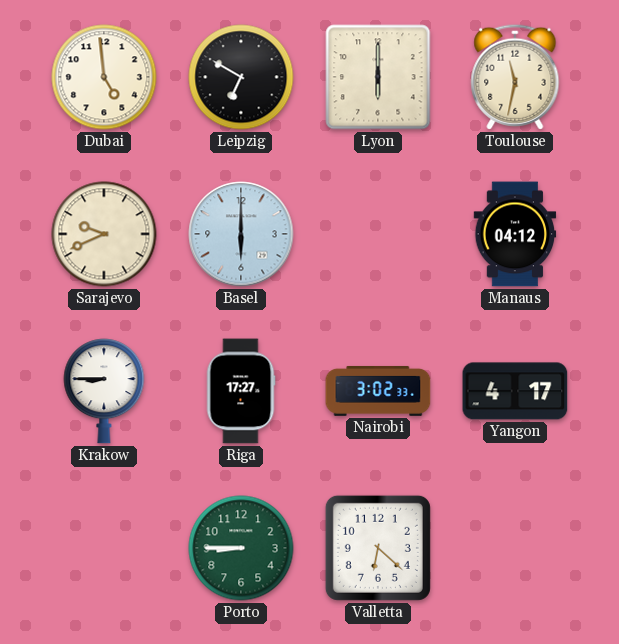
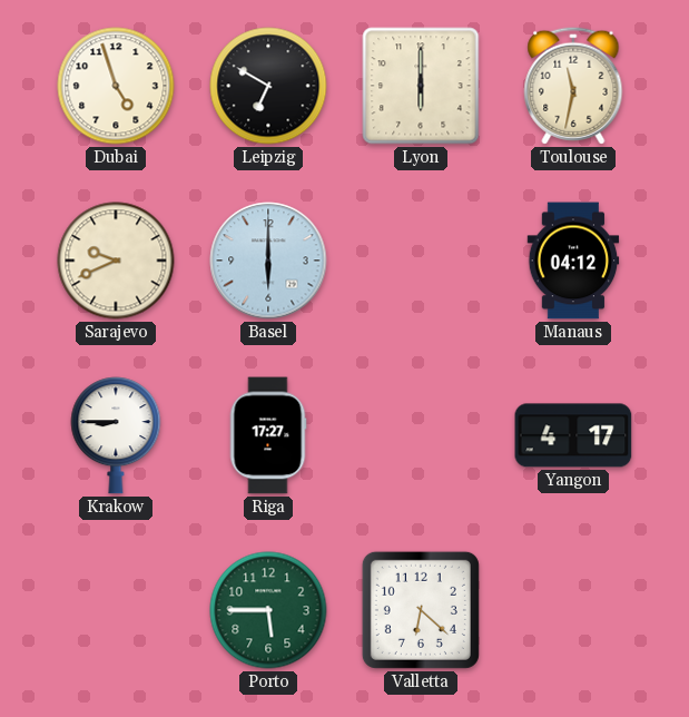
Dubai: 4:59 -> 4:57 (116, 86)
Nairobi: 3:02 -> none (378, 391)
Porto: 8:45 -> 5:45 (268, 610)
